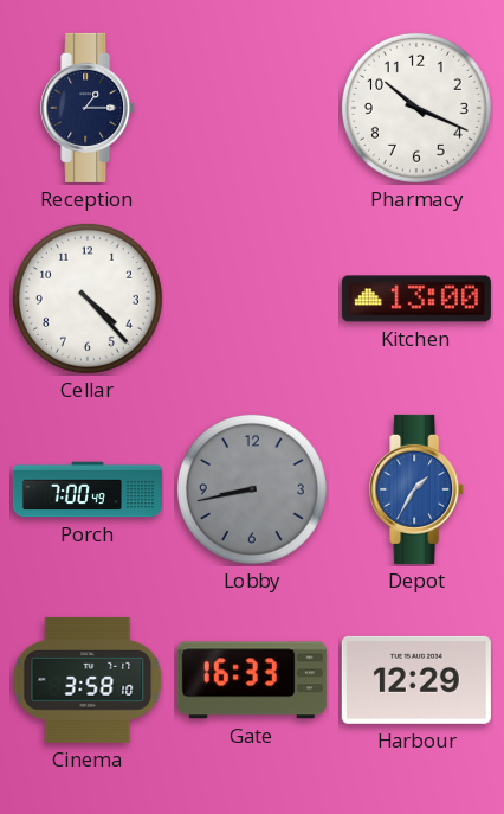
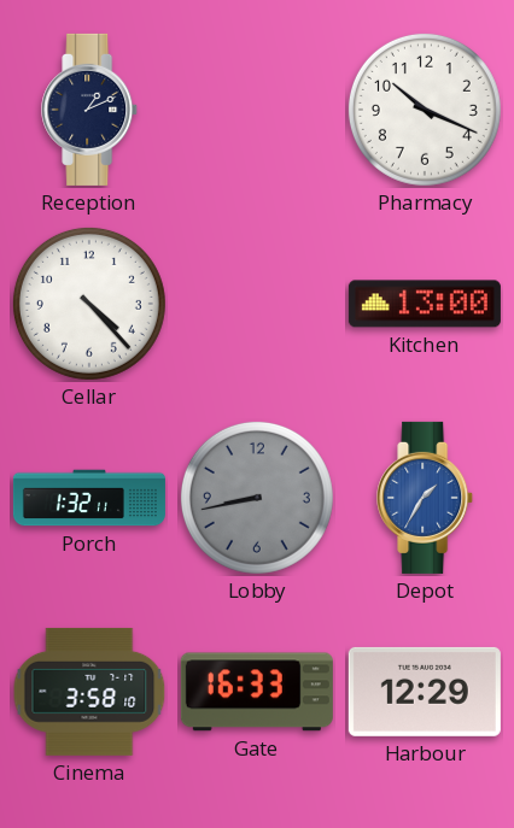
Reception: 1:15 -> 1:11 (90, 110)
Porch: 7:00 -> 1:32 (89, 498)
